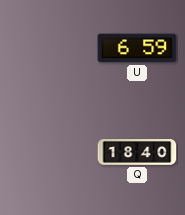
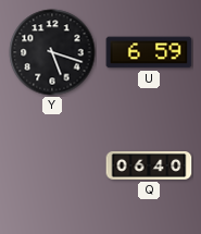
Y: none -> 5:18 (52, 52)
Q: 18:40 -> 06:40 (149, 167)
